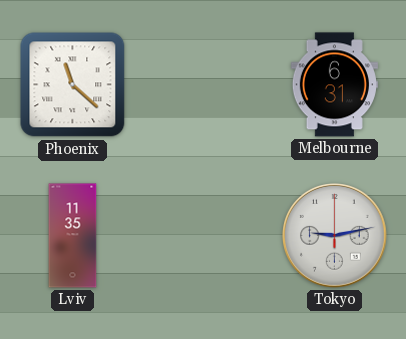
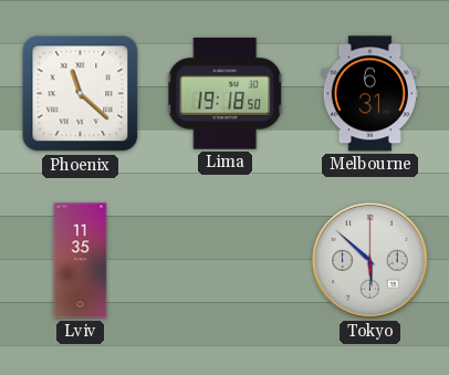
Lima: none -> 19:18 (226, 94)
Tokyo: 9:13 -> 5:52 (370, 261)
